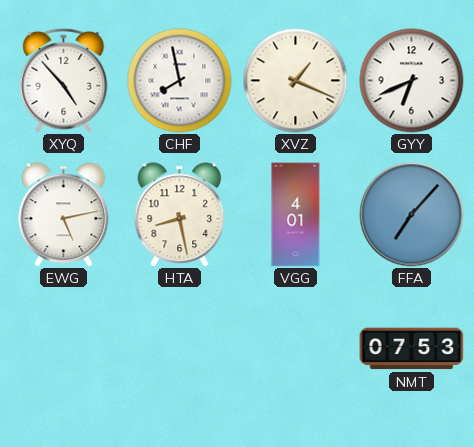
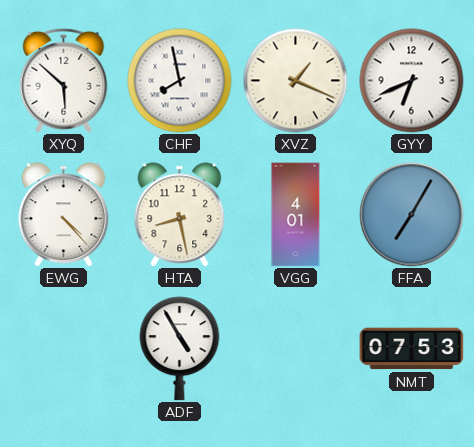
XYQ: 4:53 -> 5:52 (64, 80)
EWG: 5:13 -> 4:23 (64, 215)
FFA: 7:07 -> 7:05 (412, 215)
ADF: none -> 4:55 (180, 349)
